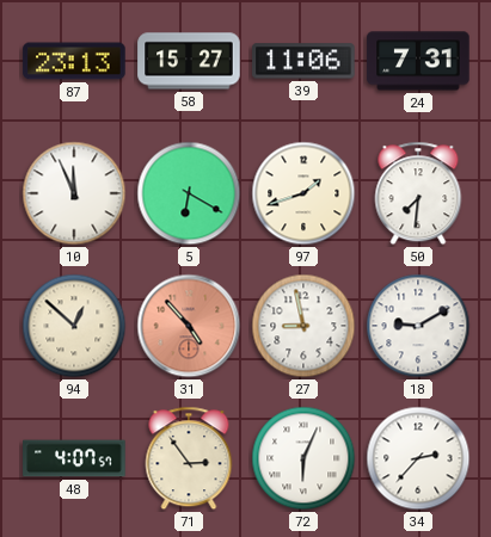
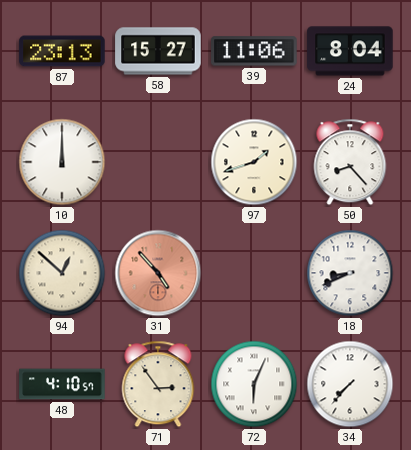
24: 7:31 -> 8:04 (350, 51)
10: 11:56 -> 12:00 (62, 162)
5: 6:20 -> none (189, 193)
50: 7:31 -> 8:23 (350, 162)
27: 8:58 -> none (303, 326)
18: 9:10 -> 8:41 (350, 273)
48: 4:07 -> 4:10 (62, 384)
34: 2:37 -> 7:37 (350, 384)
